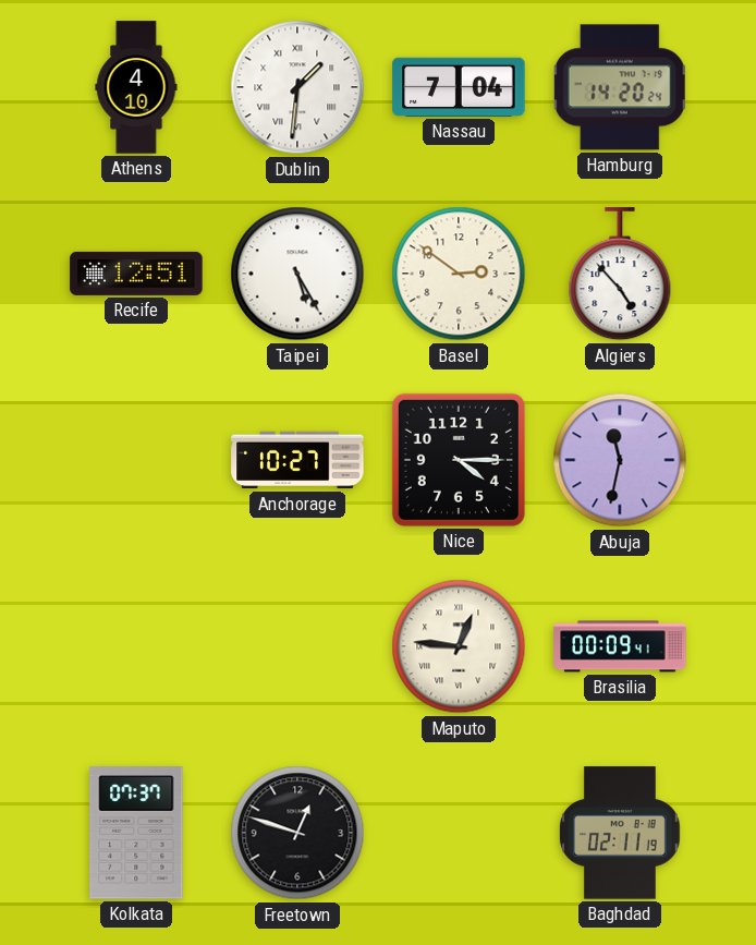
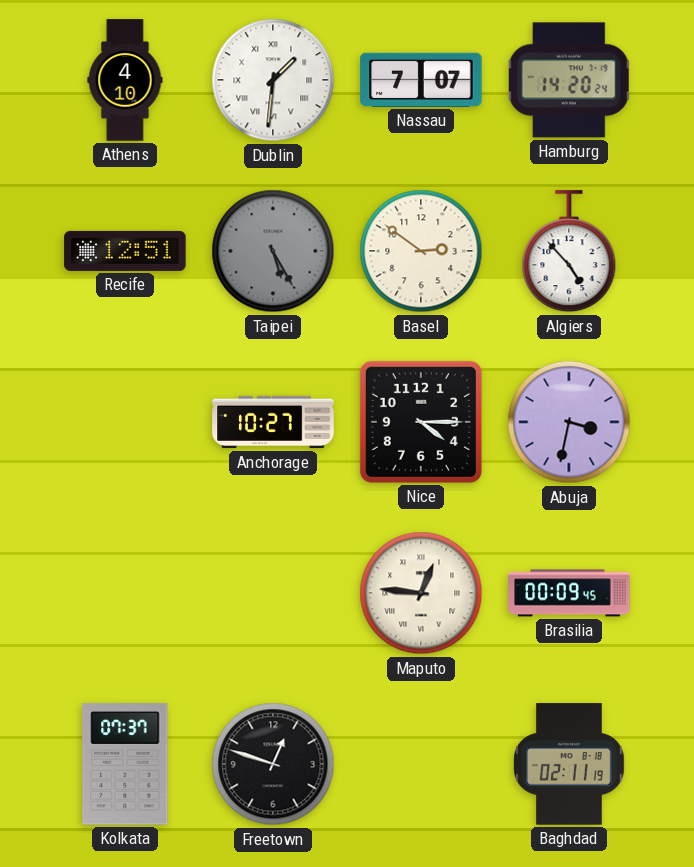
Nassau: 7:04 -> 7:07 (421, 80)
Taipei dial: white -> grey (273, 251)
Abuja: 11:32 -> 3:32 (569, 422)
Brasilia: 00:09:41 -> 00:09:45 (569, 593)
